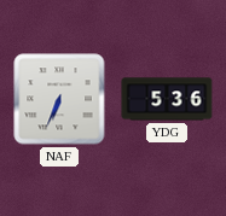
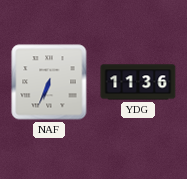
YDG: 5:36 -> 11:36 (138, 82)
